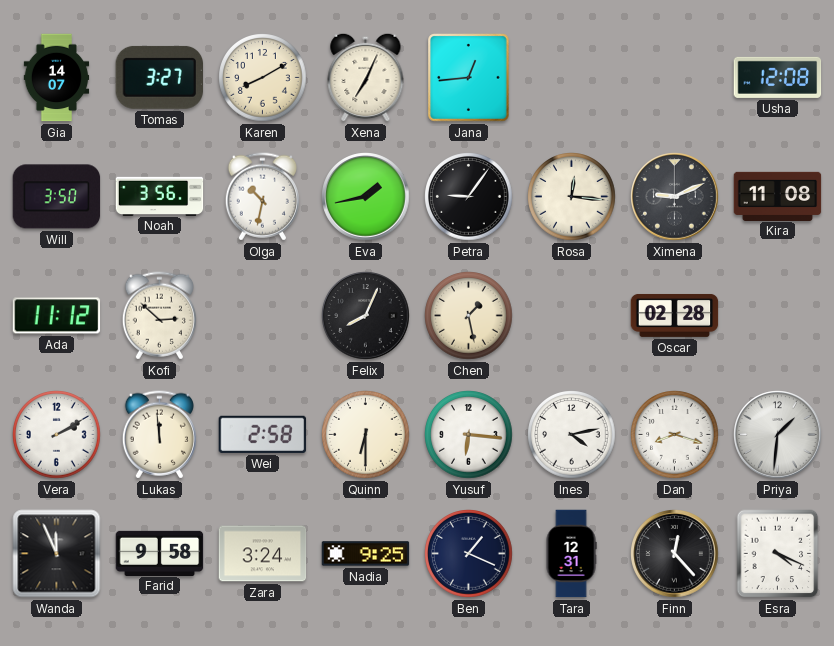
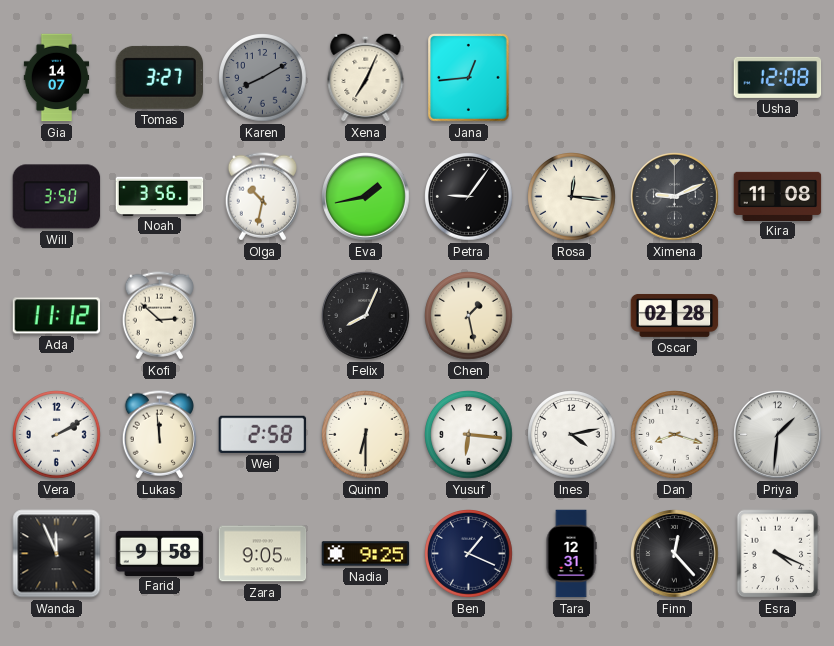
Karen dial: cream -> grey (263, 78)
Zara: 3:24 -> 9:05 (263, 554)
